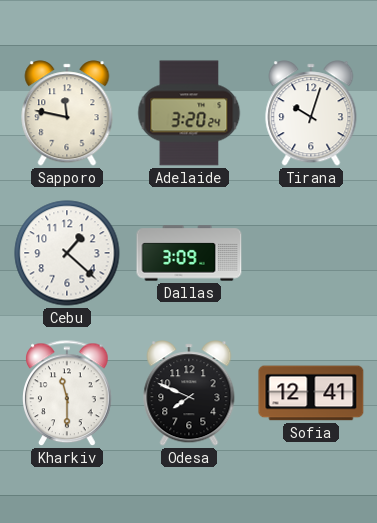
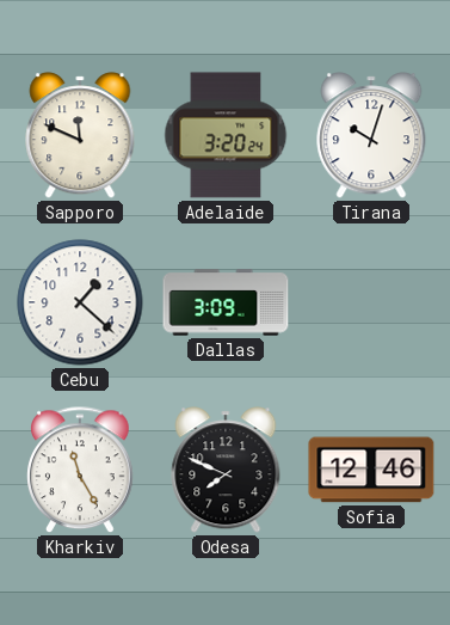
Sapporo: 11:47 -> 11:49 (80, 135)
Kharkiv: 11:30 -> 11:25 (80, 471)
Sofia: 12:41 -> 12:46 (371, 470)
